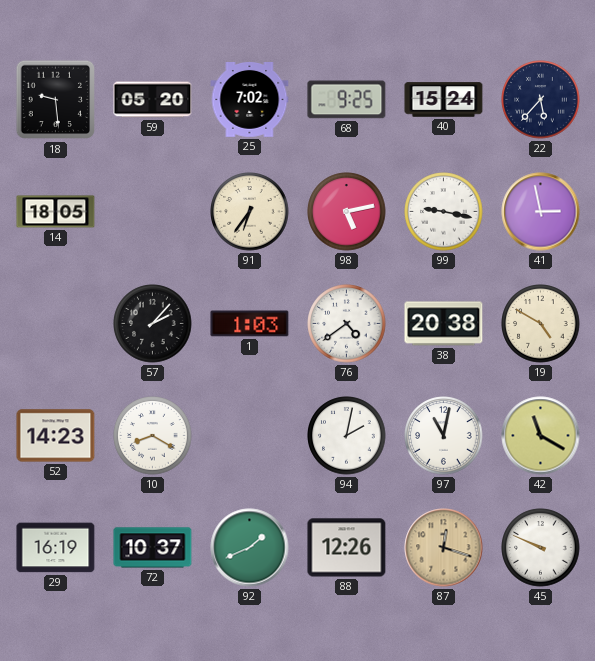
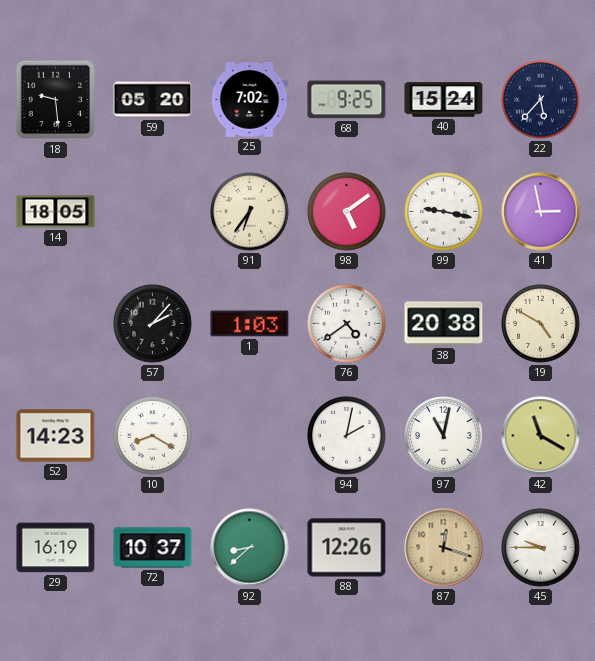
98: 5:13 -> 5:09 (347, 212)
92: 1:41 -> 8:38 (250, 548)
45: 9:49 -> 9:45 (541, 548)
